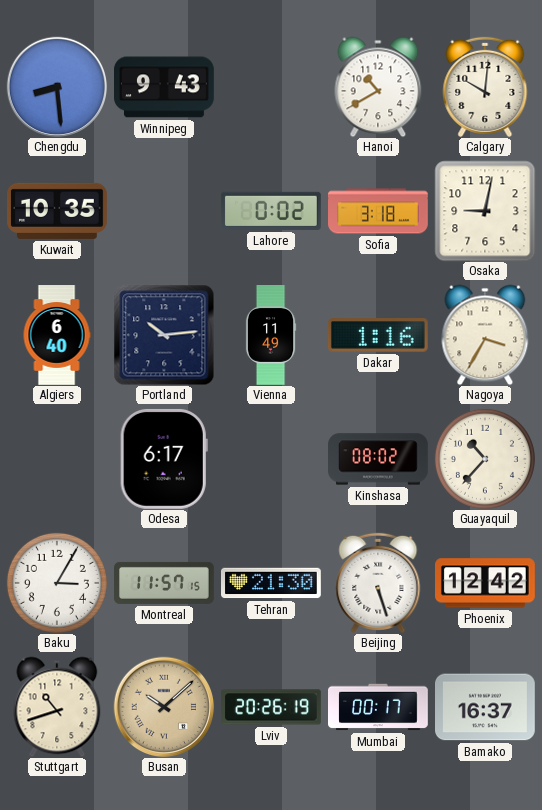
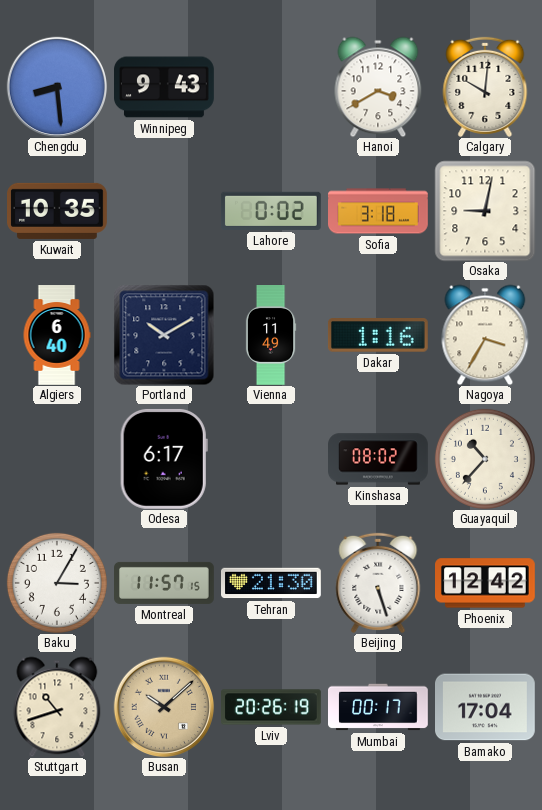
Hanoi: 10:40 -> 3:40 (378, 87)
Portland: 10:14 -> 10:10 (164, 335)
Bamako: 16:37 -> 17:04 (486, 707)
